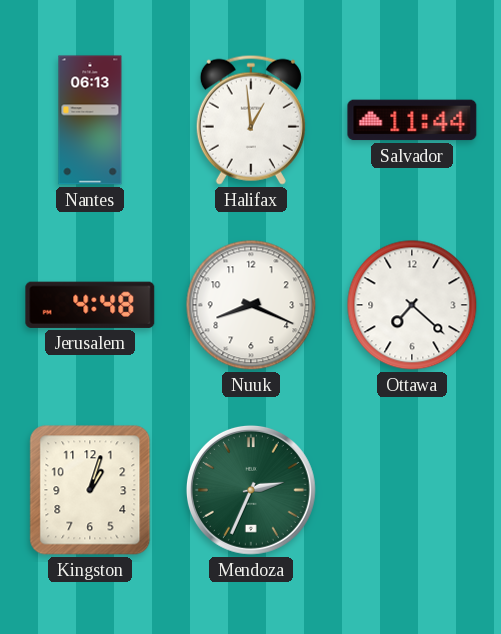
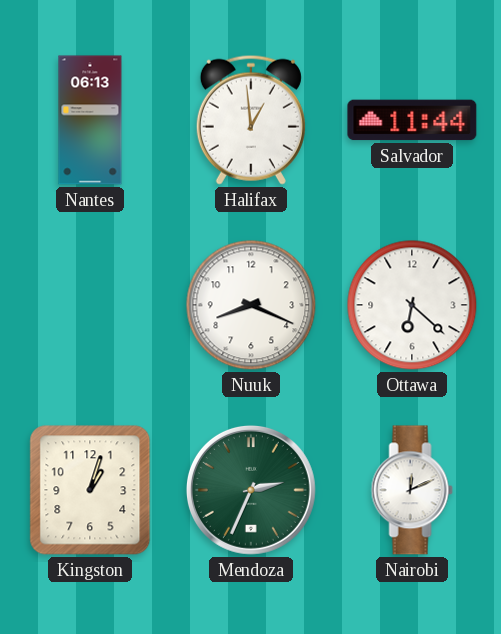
Jerusalem: 4:48 -> none (90, 305)
Ottawa: 7:22 -> 6:22 (412, 305)
Nairobi: none -> 12:11 (412, 490)
